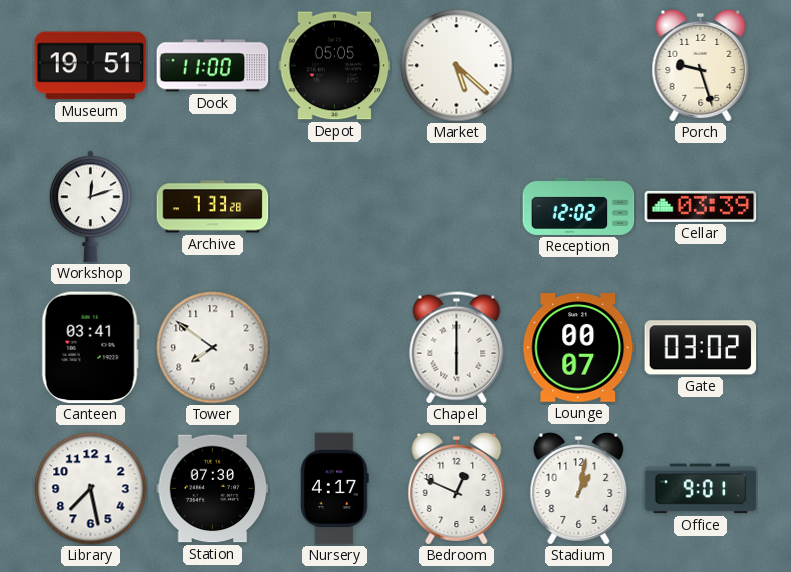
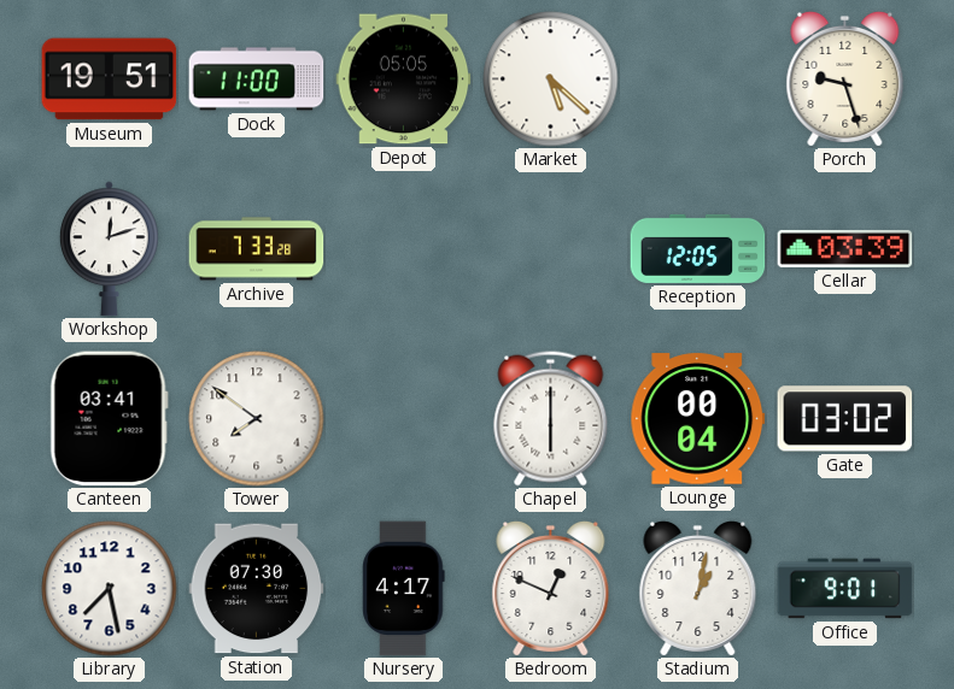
Reception: 12:02 -> 12:05 (698, 248)
Lounge: 00:07 -> 00:04 (698, 419)
